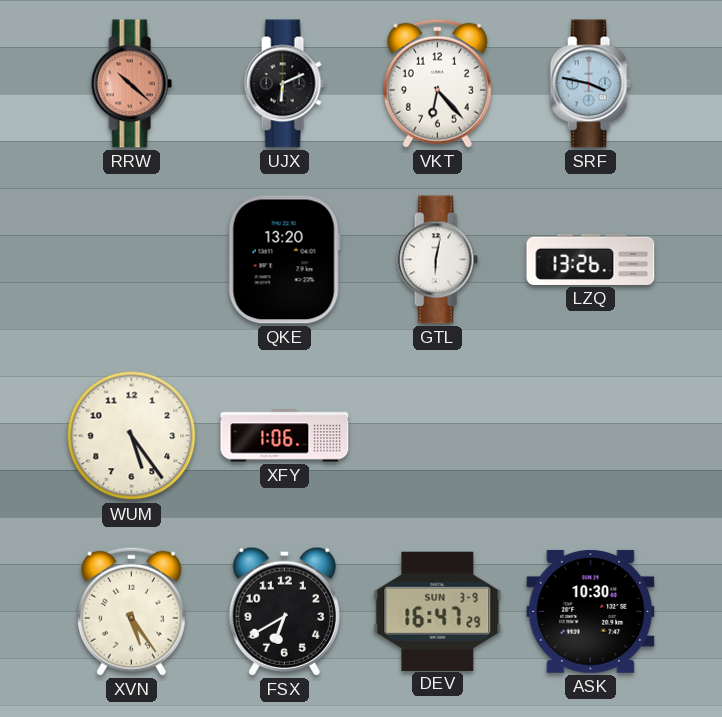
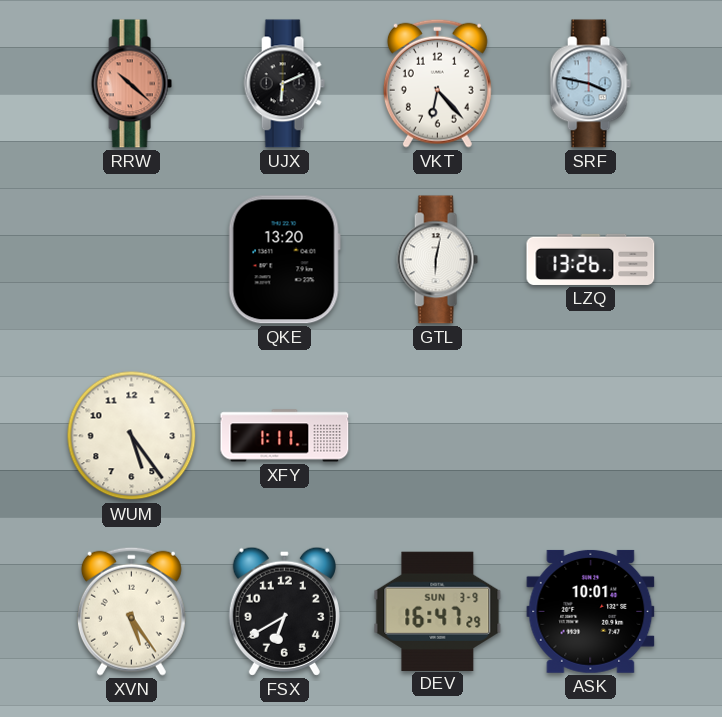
XFY: 1:06 -> 1:11 (285, 436)
ASK: 10:30 -> 10:01 (591, 611)
